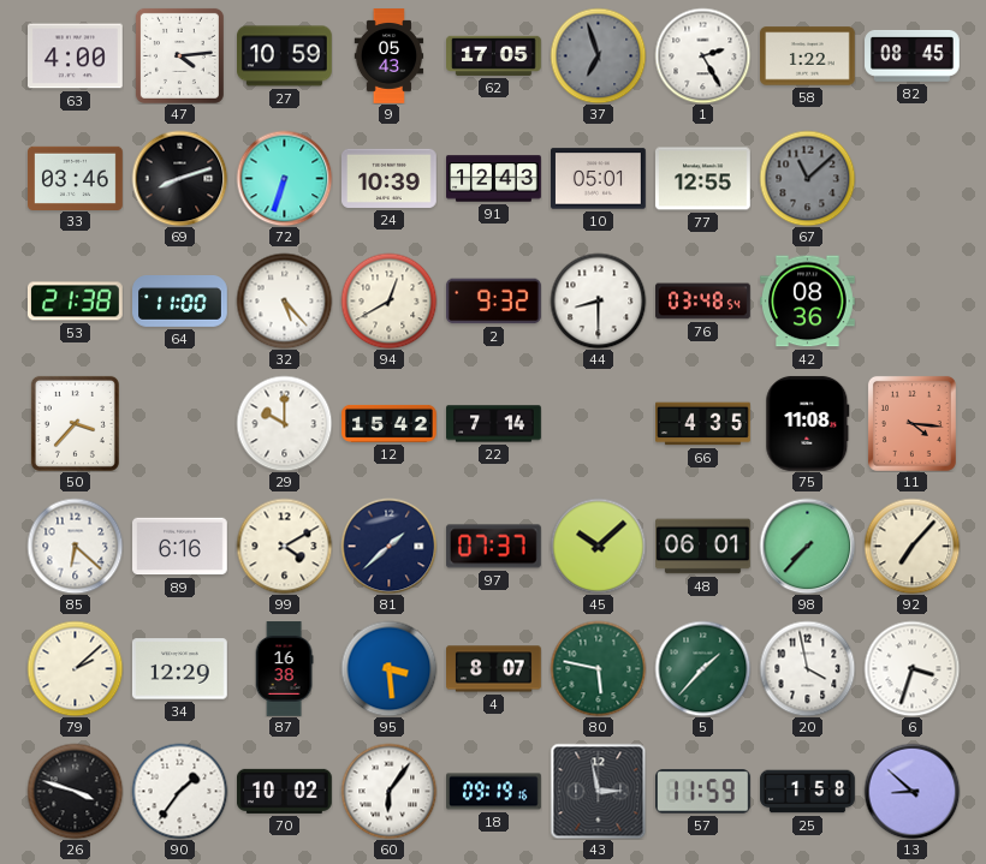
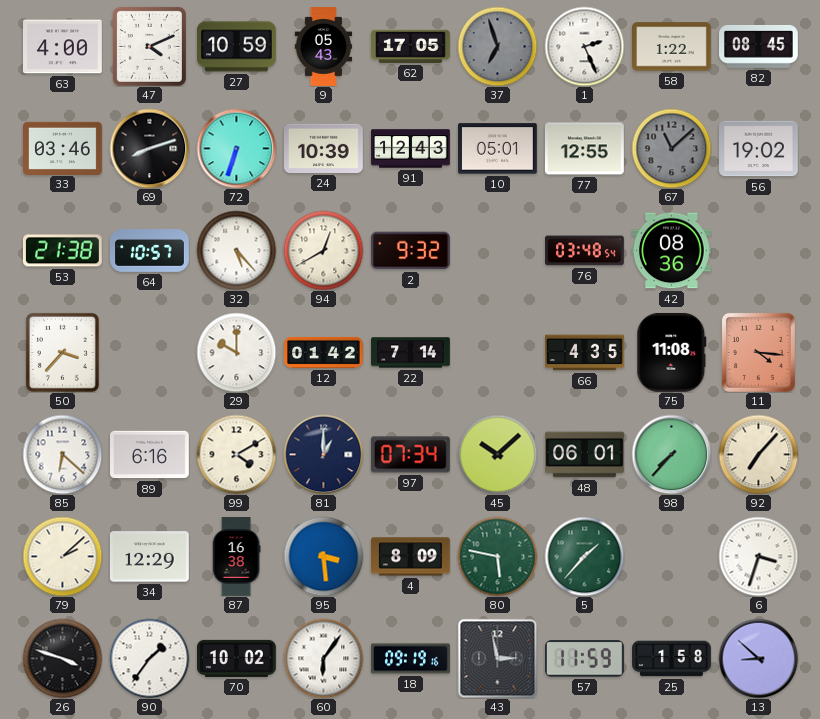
47: 4:14 -> 4:11 (149, 46)
1: 2:25 -> 2:26 (584, 46)
56: none -> 19:02 (759, 149)
64: 11:00 -> 10:57 (150, 251)
44: 8:30 -> none (598, 300)
12: 15:42 -> 01:42 (324, 352)
81: 1:38 -> 1:00 (323, 454)
97: 07:37 -> 07:34 (411, 455)
4: 8:07 -> 8:09 (411, 557)
20: 3:58 -> none (807, 668)
